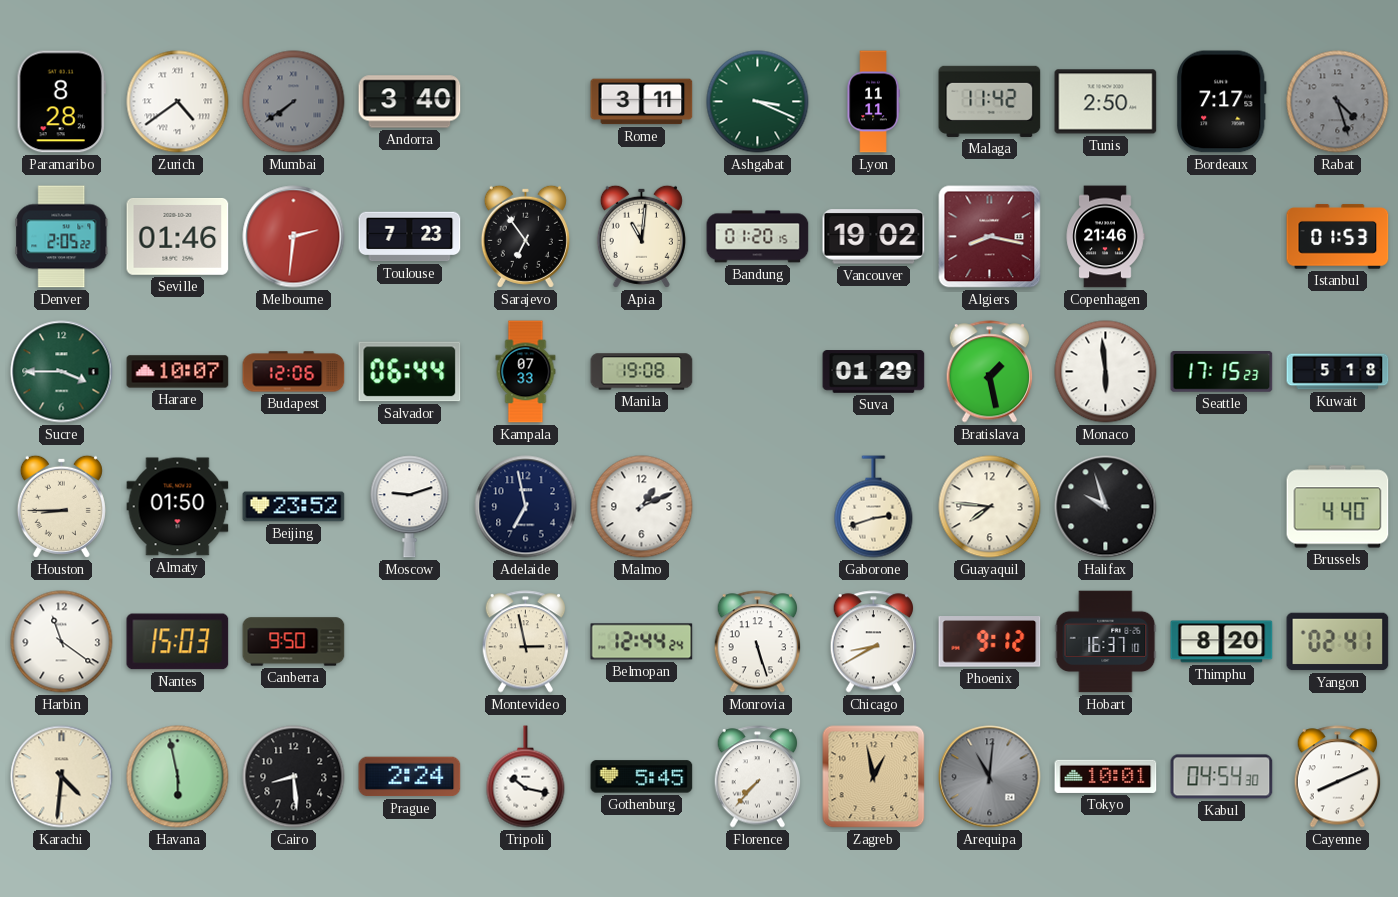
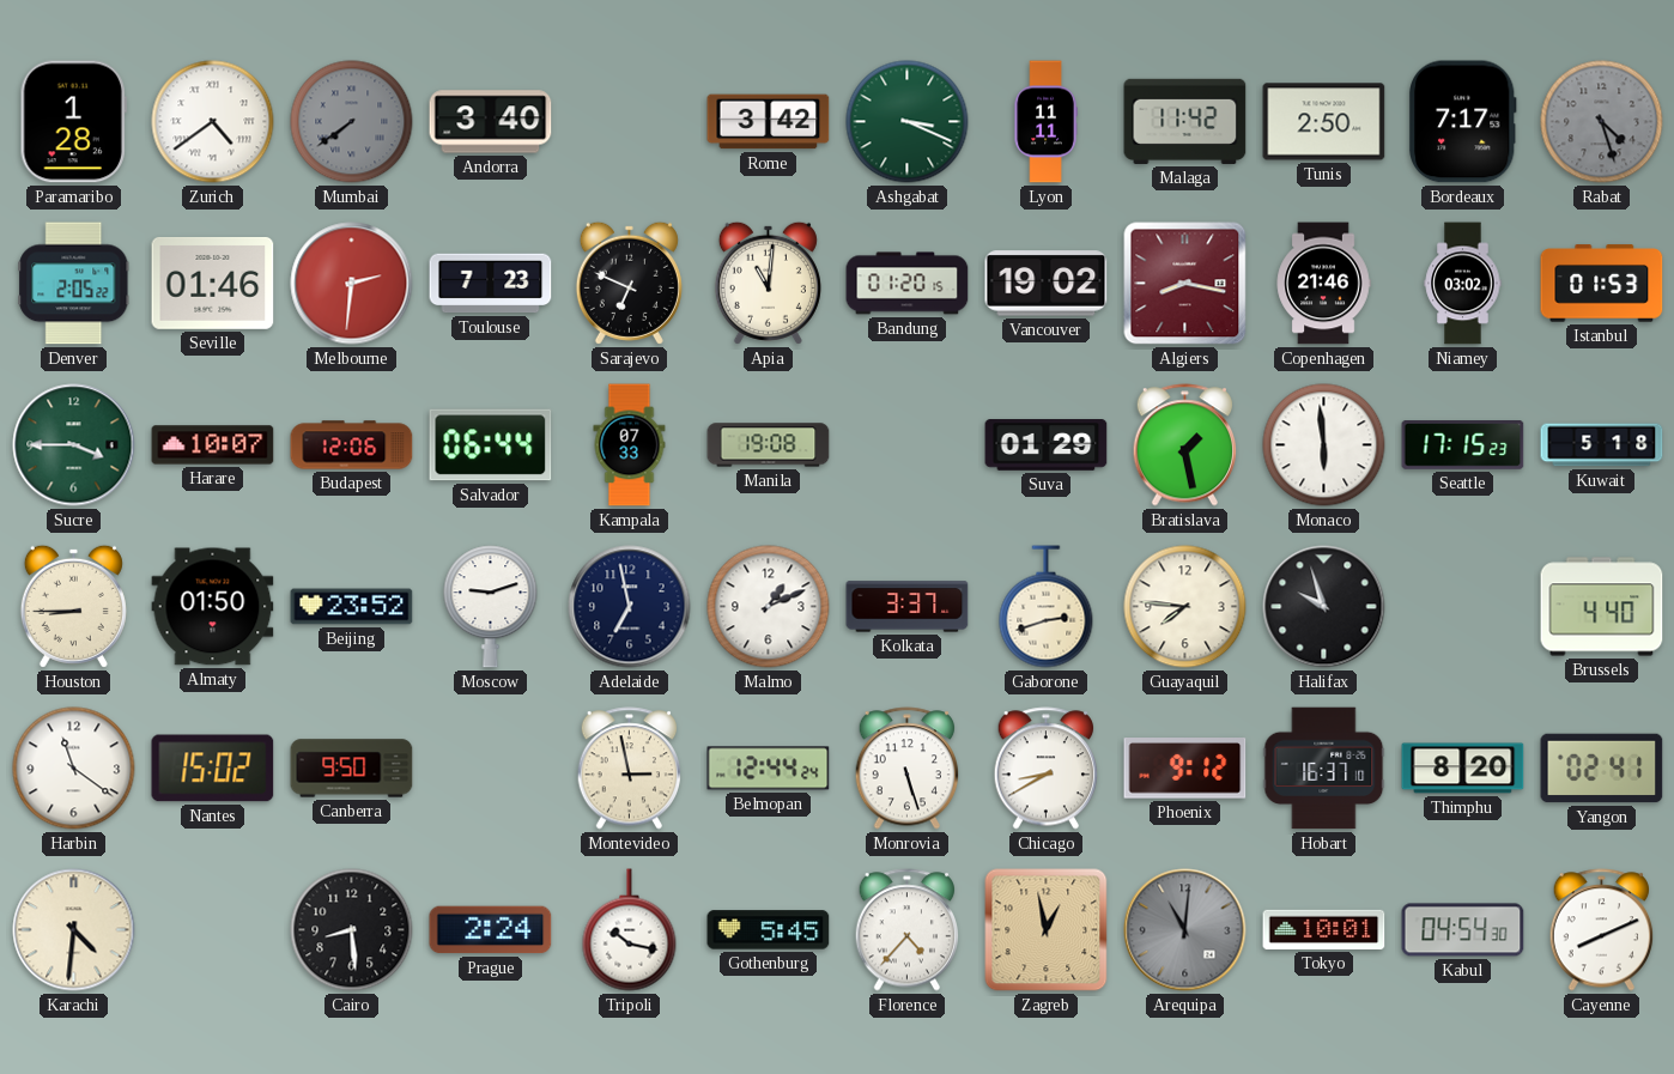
Paramaribo: 8:28 -> 1:28 (73, 122)
Rome: 3:11 -> 3:42 (769, 122)
Sarajevo: 6:54 -> 6:49 (629, 283)
Niamey: none -> 03:02 (1463, 284)
Kolkata: none -> 3:37 (908, 607)
Nantes: 15:03 -> 15:02 (213, 769)
Havana: 5:58 -> none (178, 777)
Florence: 7:37 -> 4:37 (908, 930)
